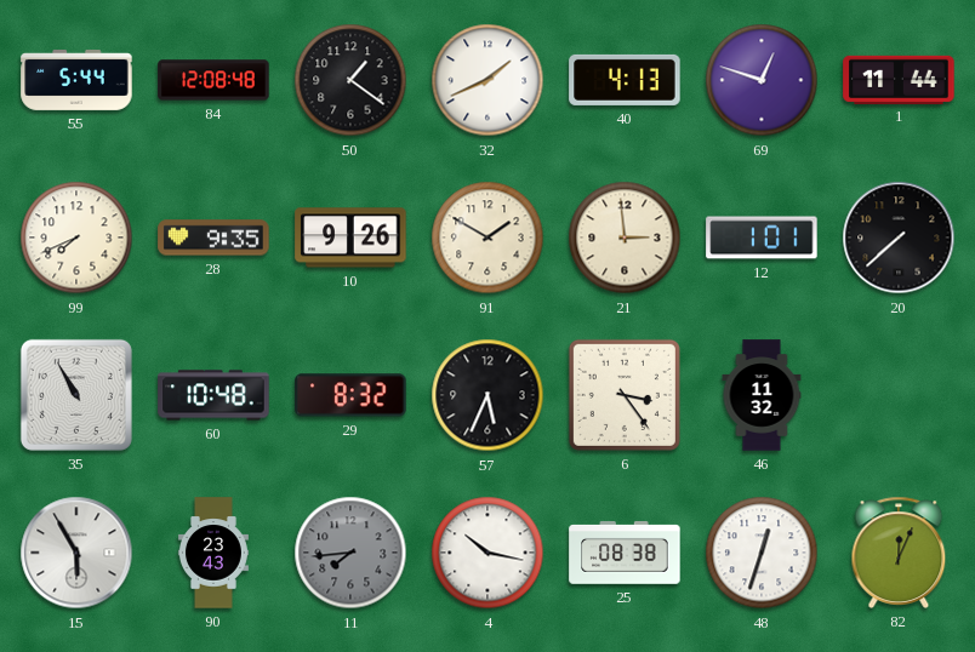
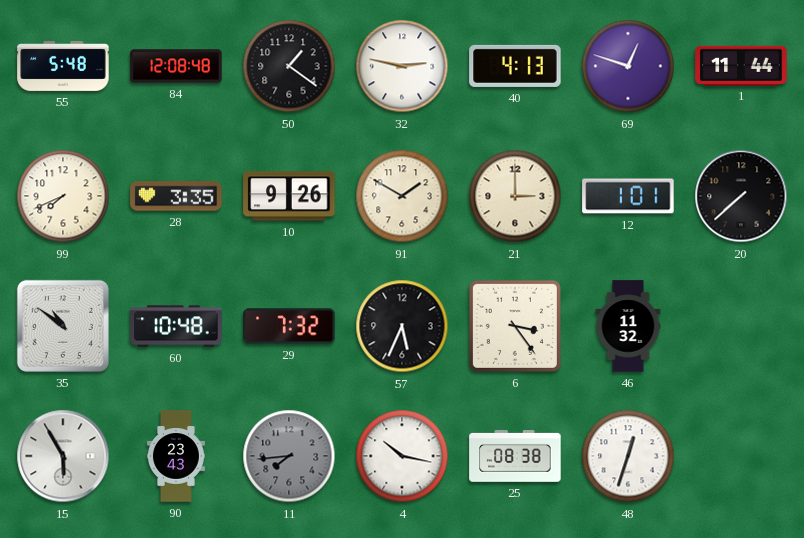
55: 5:44 -> 5:48 (63, 66)
32: 1:41 -> 2:47 (402, 66)
28: 9:35 -> 3:35 (176, 196)
21: 2:59 -> 3:00 (515, 196)
35: 10:55 -> 10:51 (63, 326)
29: 8:32 -> 7:32 (289, 326)
82: 12:04 -> none (899, 553)
